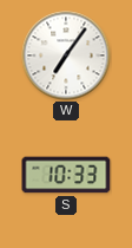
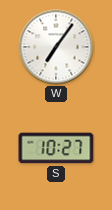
S: 10:33 -> 10:27 (56, 148)
